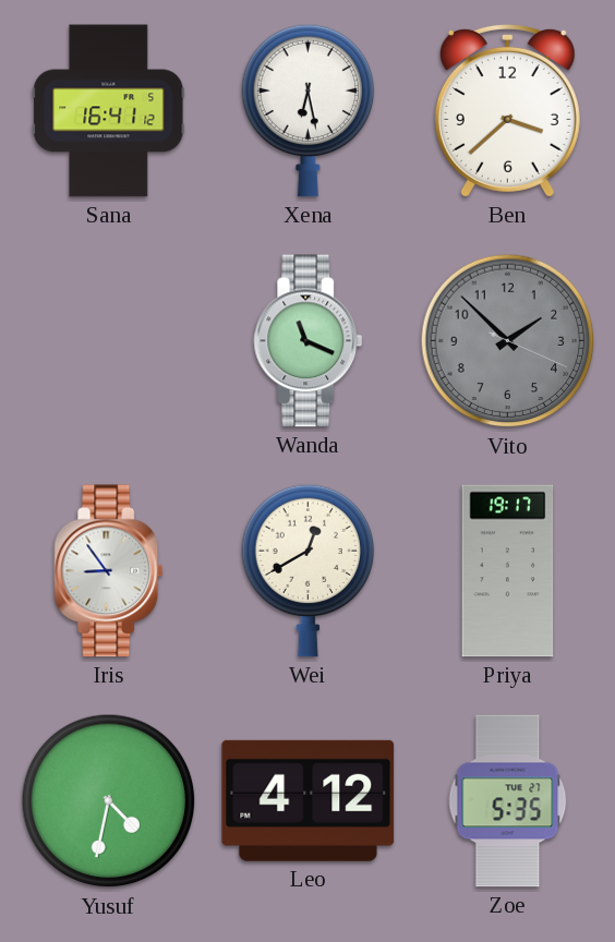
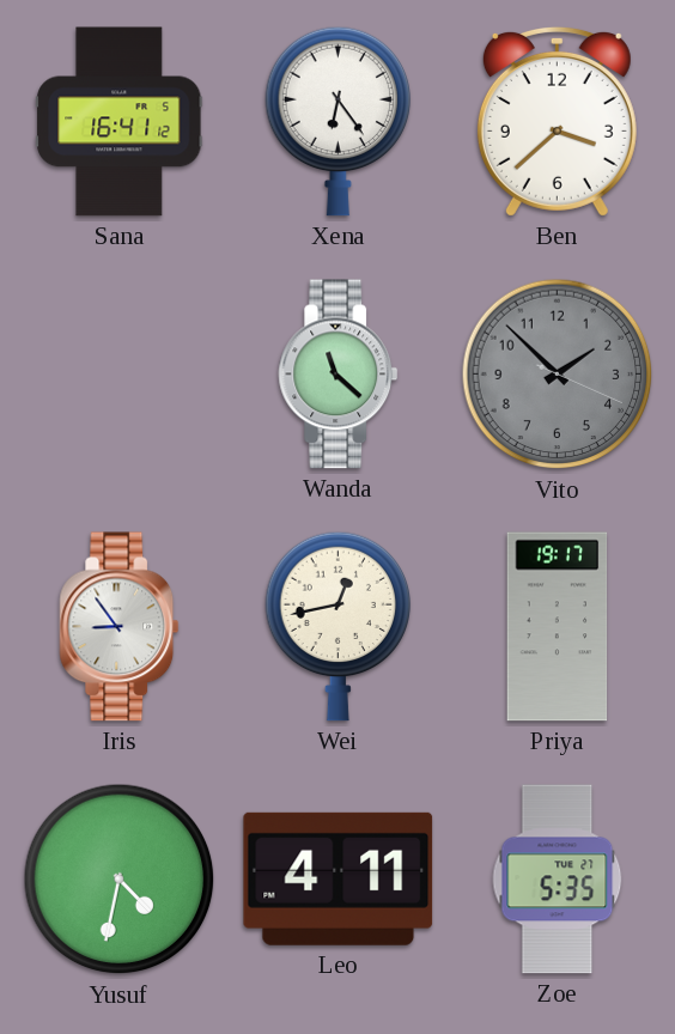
Xena: 6:28 -> 6:24 (337, 121)
Wanda: 11:19 -> 11:22 (339, 375)
Wei: 12:40 -> 12:43 (337, 626)
Leo: 4:12 -> 4:11 (339, 878)
